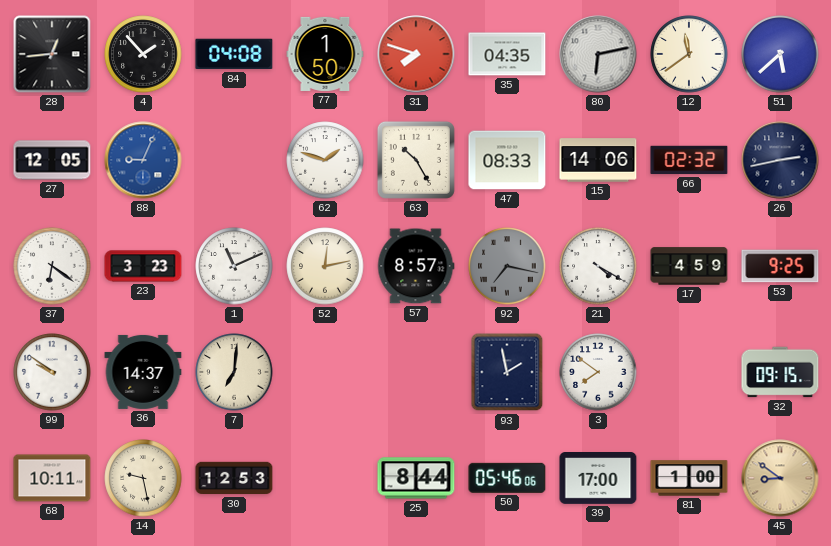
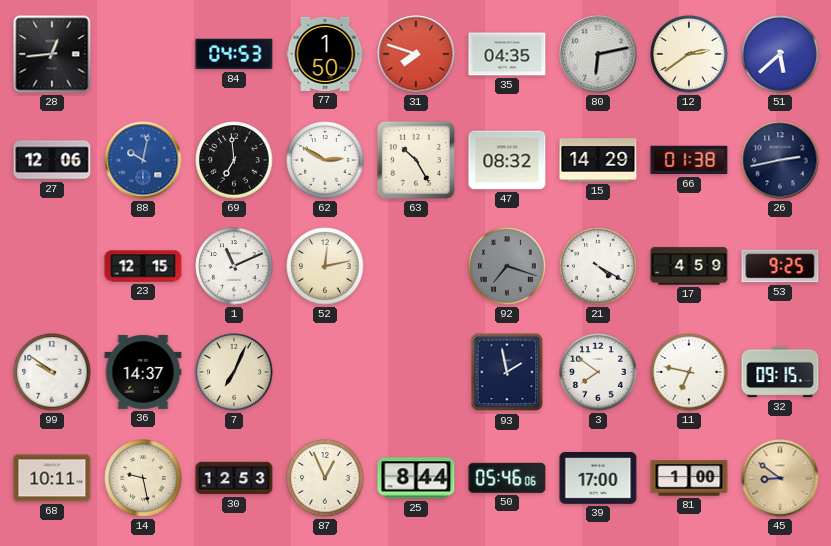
4: 1:53 -> none (143, 54)
84: 04:08 -> 04:53 (234, 54)
12: 11:39 -> 2:39 (689, 54)
27: 12:05 -> 12:06 (52, 160)
88: 9:04 -> 10:02 (143, 160)
69: none -> 6:59 (234, 160)
62: 1:48 -> 2:50 (325, 160)
47: 08:33 -> 08:32 (507, 160)
15: 14:06 -> 14:29 (598, 160)
66: 02:32 -> 01:38 (689, 160)
37: 6:21 -> none (52, 266)
23: 3:23 -> 12:15 (143, 266)
57: 8:57 -> none (416, 266)
92: 7:17 -> 7:18 (507, 266)
7: 7:01 -> 7:04 (234, 372)
11: none -> 6:47 (689, 372)
87: none -> 12:56 (325, 478)
